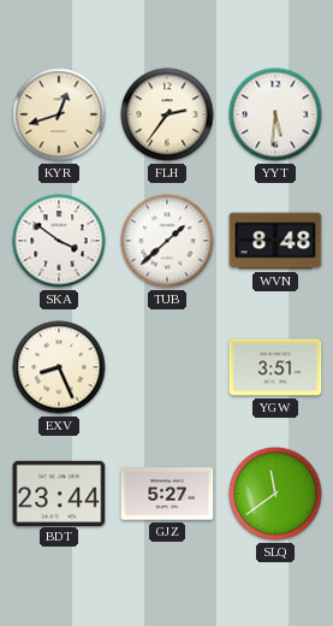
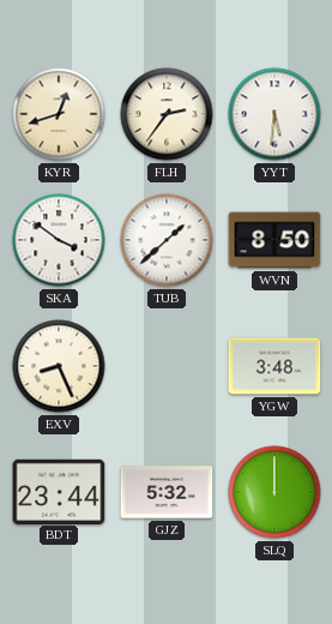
WVN: 8:48 -> 8:50 (274, 240)
YGW: 3:51 -> 3:48 (274, 366)
GJZ: 5:27 -> 5:32 (167, 492)
SLQ: 11:39 -> 12:00 (274, 492)
